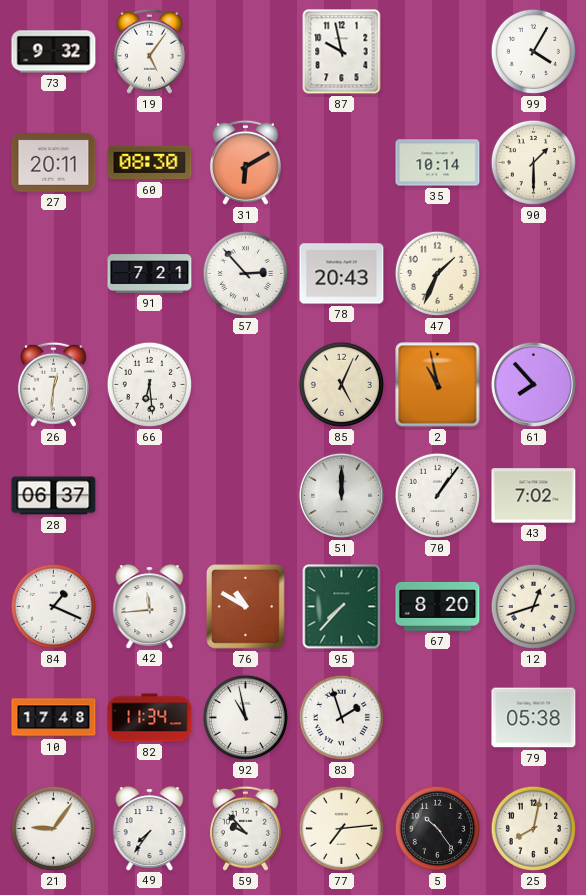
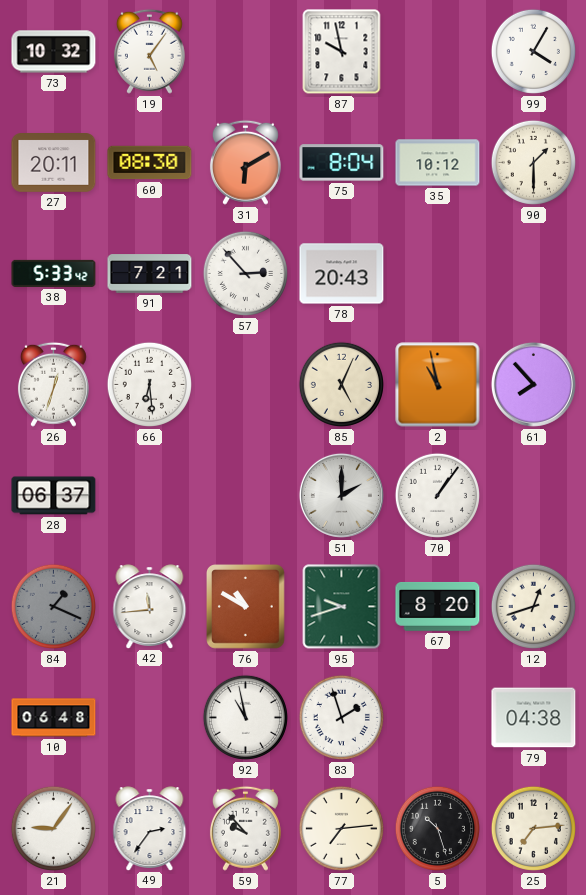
73: 9:32 -> 10:32 (54, 52)
75: none -> 8:04 (342, 163)
35: 10:14 -> 10:12 (438, 163)
38: none -> 5:33 (54, 273)
47: 1:34 -> none (437, 273)
26: 12:31 -> 12:33 (53, 384)
51: 12:00 -> 2:00 (341, 495)
43: 7:02 -> none (534, 496)
84 dial: white -> grey (53, 606)
95: 7:37 -> 9:42 (342, 607)
10: 17:48 -> 06:48 (54, 718)
82: 11:34 -> none (150, 718)
79: 05:38 -> 04:38 (534, 718)
49: 7:36 -> 2:36 (150, 828)
5: 10:24 -> 10:27 (437, 828)
25: 8:02 -> 7:14 (533, 828)
